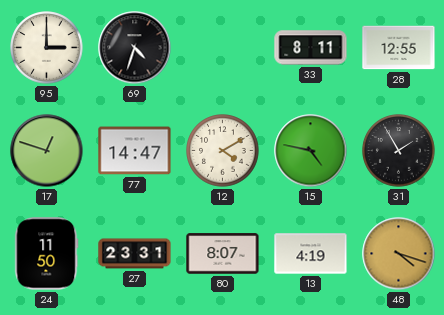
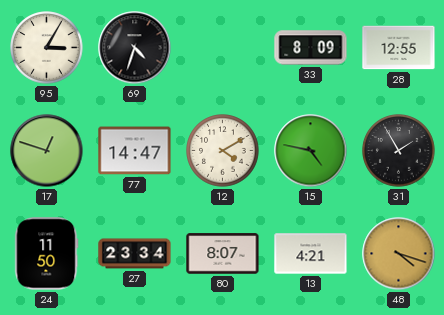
95: 3:00 -> 3:05 (47, 48)
33: 8:11 -> 8:09 (311, 48)
27: 23:31 -> 23:34 (135, 254)
13: 4:19 -> 4:21 (311, 254)
